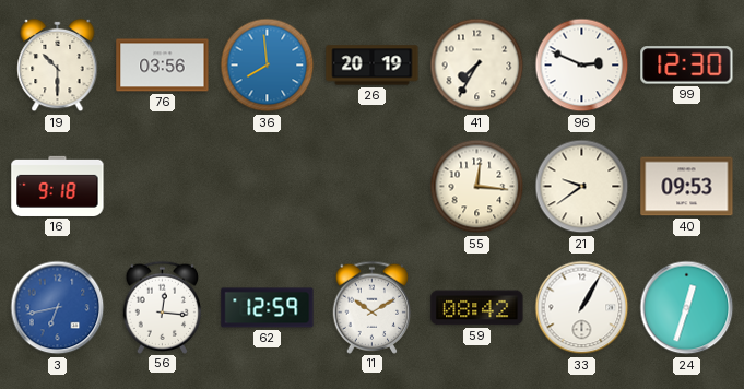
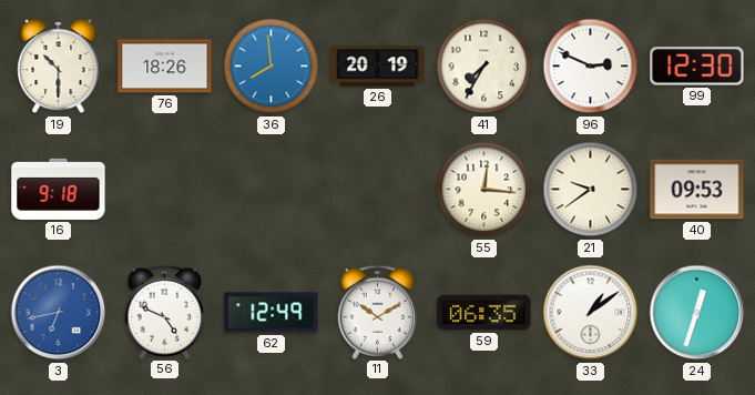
76: 03:56 -> 18:26 (165, 67)
56: 12:16 -> 4:49 (165, 312)
62: 12:59 -> 12:49 (272, 313)
59: 08:42 -> 06:35 (484, 313)
33: 1:05 -> 1:09 (591, 313)
